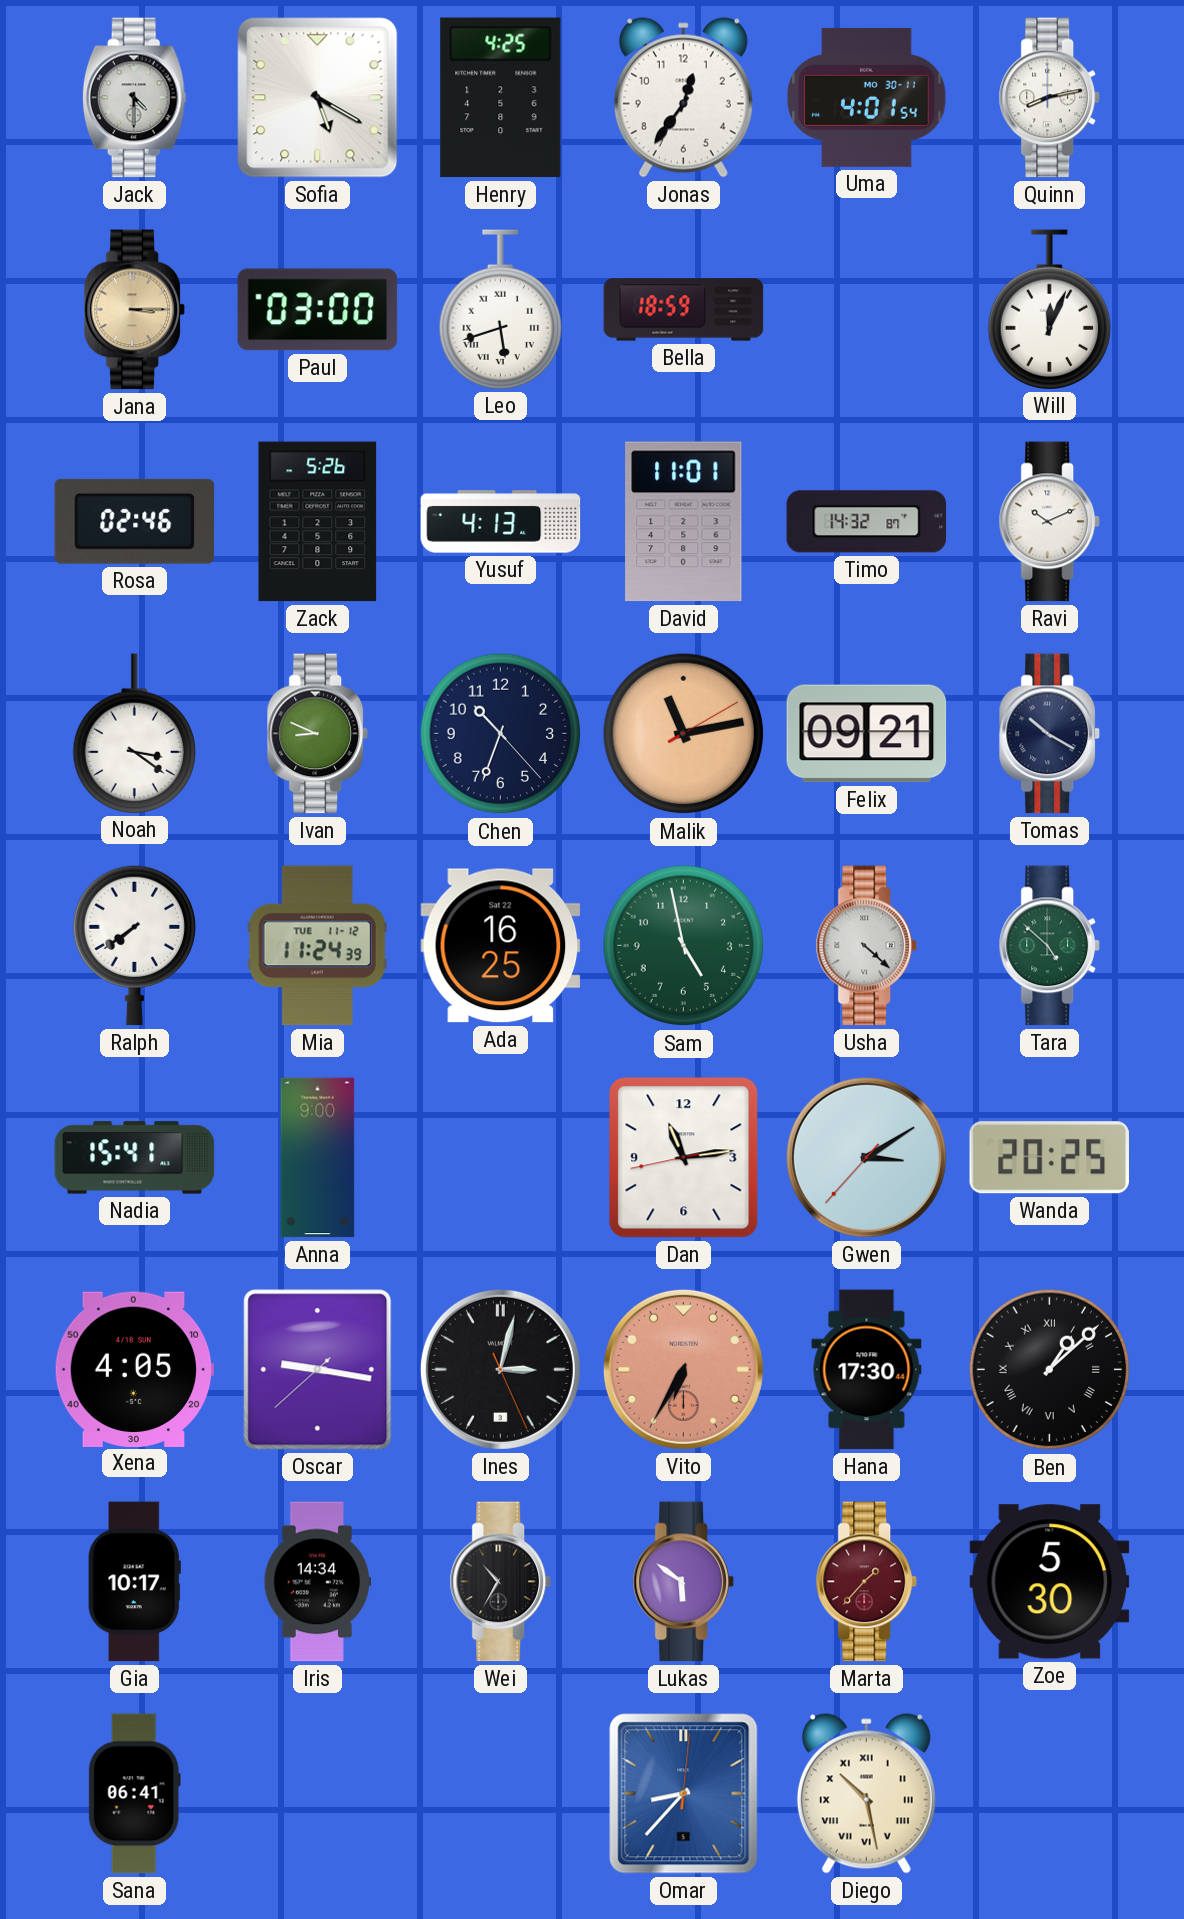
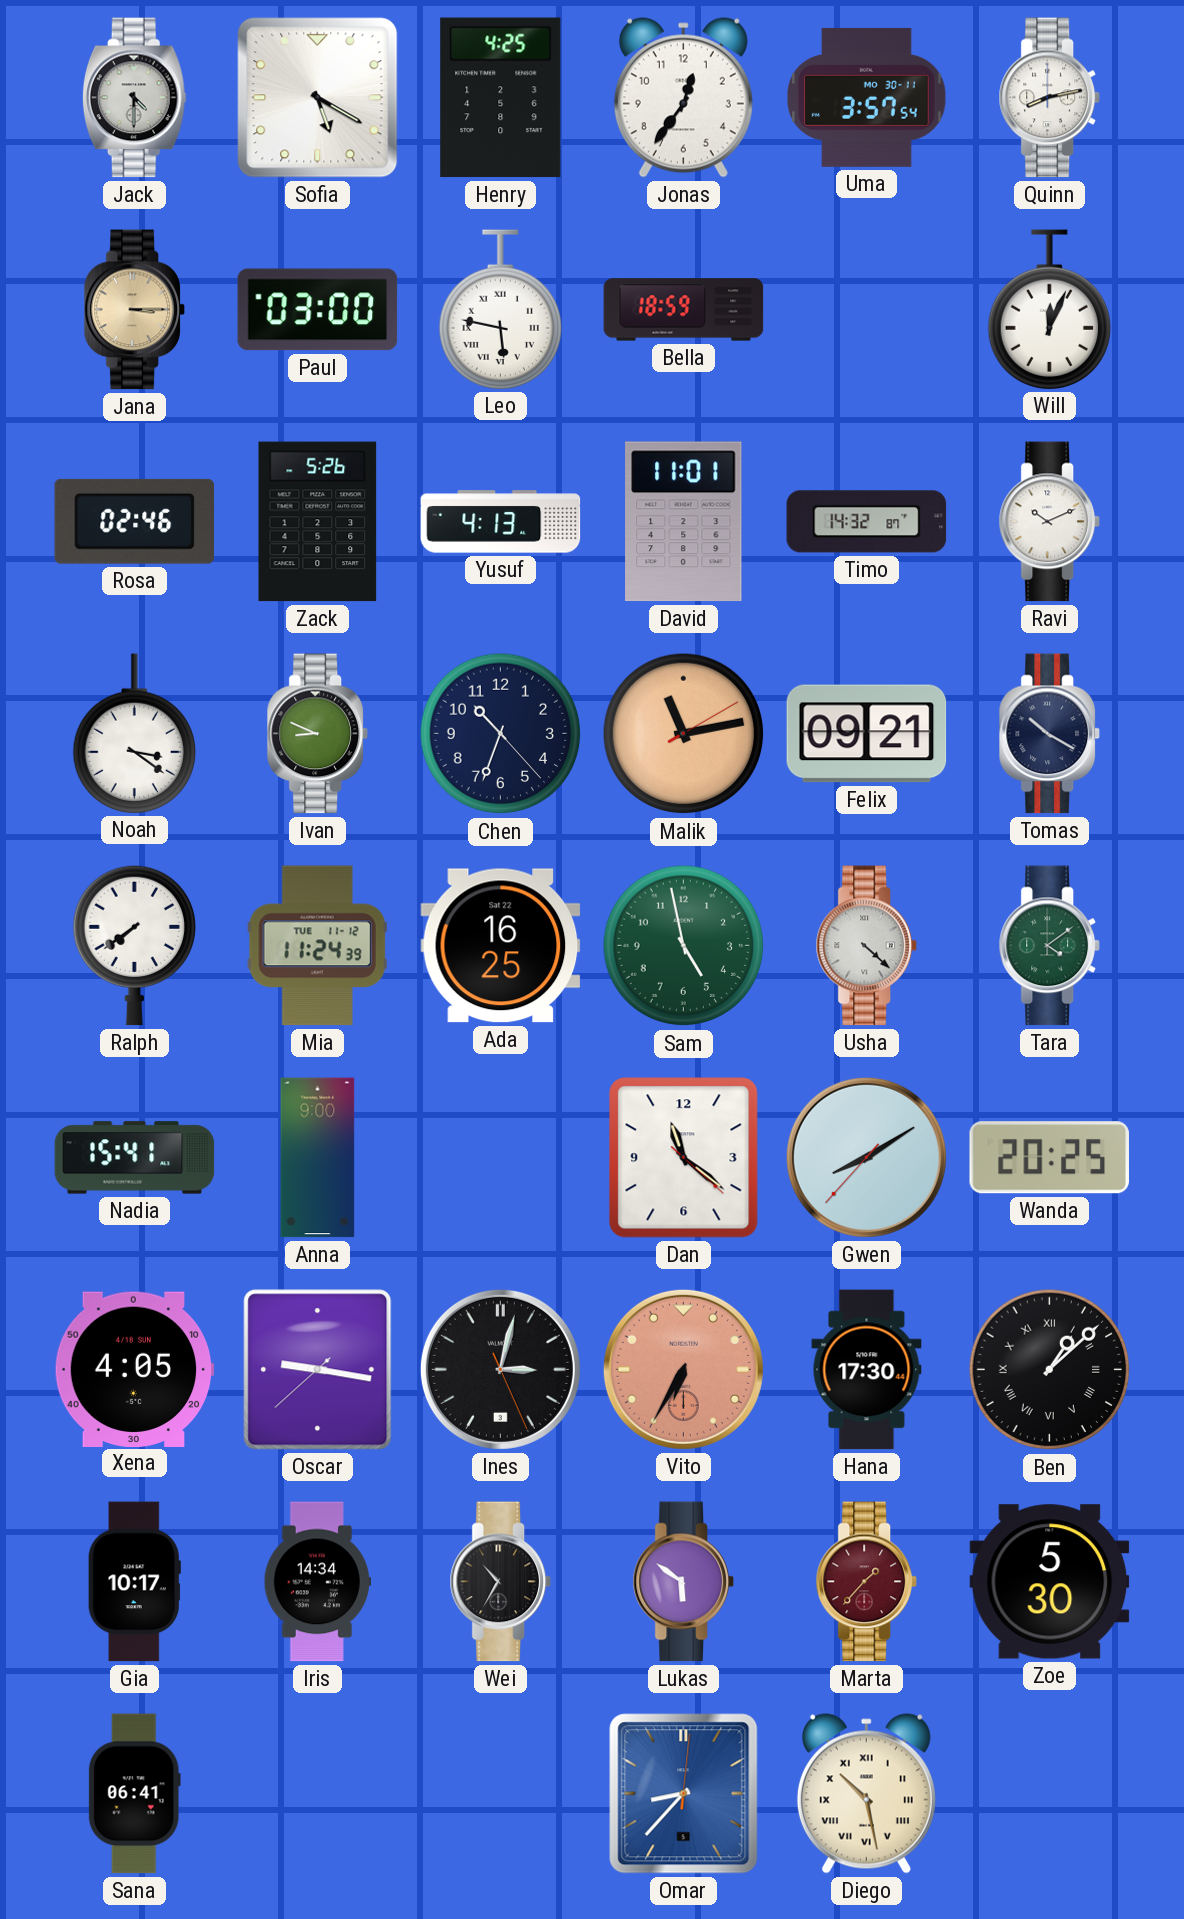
Uma: 4:01 -> 3:57 (867, 97)
Leo: 5:42 -> 5:47 (500, 309)
Tara: 4:52 -> 4:09 (1049, 946)
Dan: 11:13 -> 11:21 (684, 1158)
Gwen: 3:09 -> 8:09 (866, 1157)
